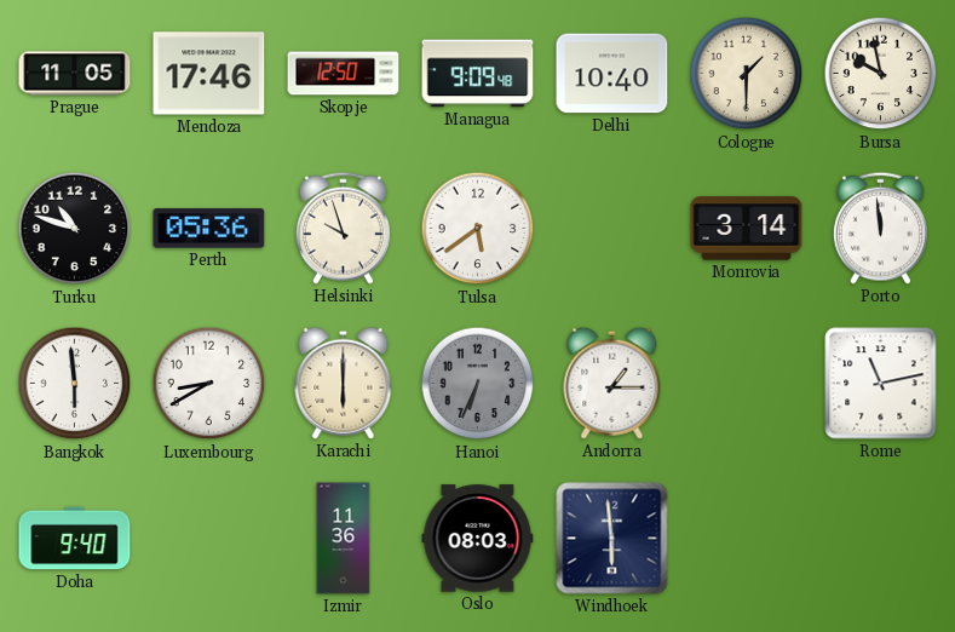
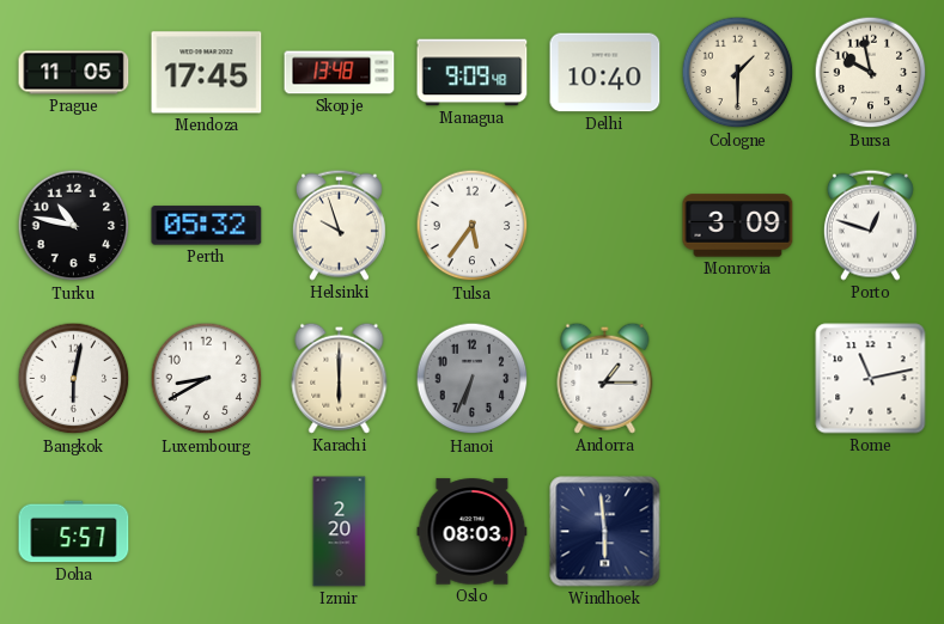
Mendoza: 17:46 -> 17:45 (207, 73)
Skopje: 12:50 -> 13:48 (340, 73)
Turku: 10:48 -> 10:47 (74, 226)
Perth: 05:36 -> 05:32 (207, 226)
Tulsa: 5:39 -> 5:36 (473, 226)
Monrovia: 3:14 -> 3:09 (738, 226)
Porto: 11:59 -> 12:48 (870, 225)
Bangkok: 5:59 -> 6:02 (74, 379)
Doha: 9:40 -> 5:57 (74, 532)
Izmir: 11:36 -> 2:20 (340, 532)
